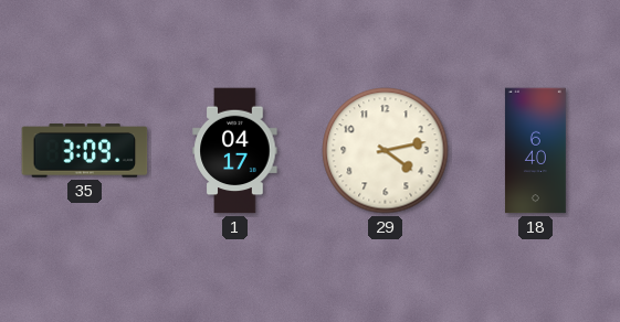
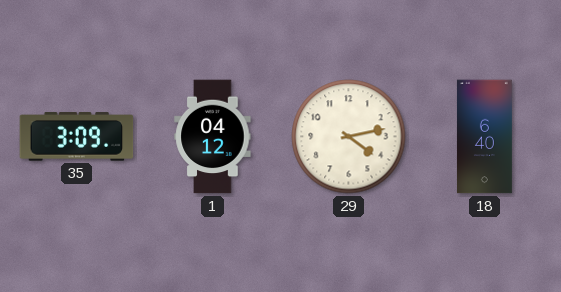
1: 04:17 -> 04:12 (213, 137)
